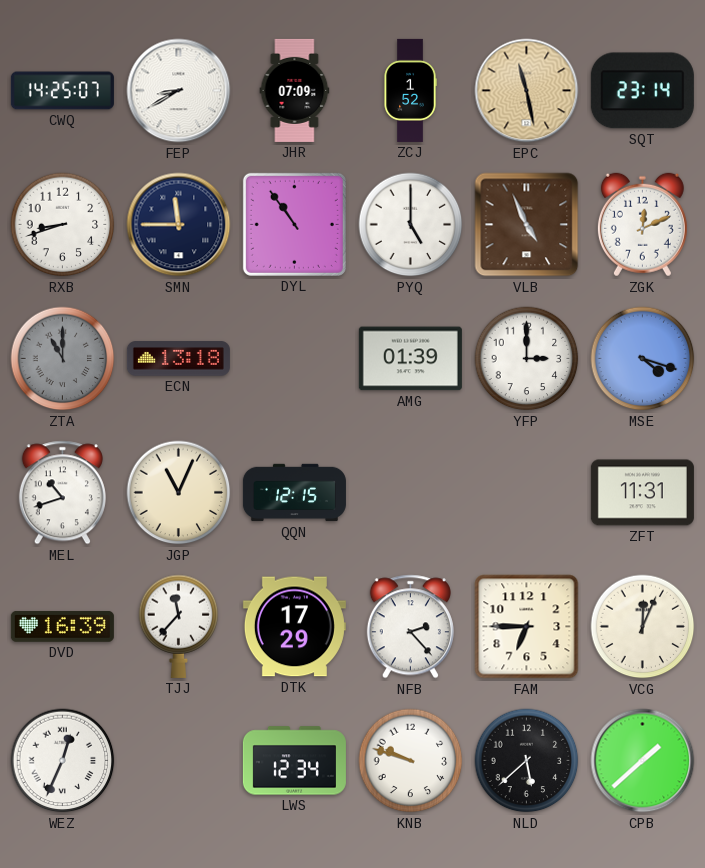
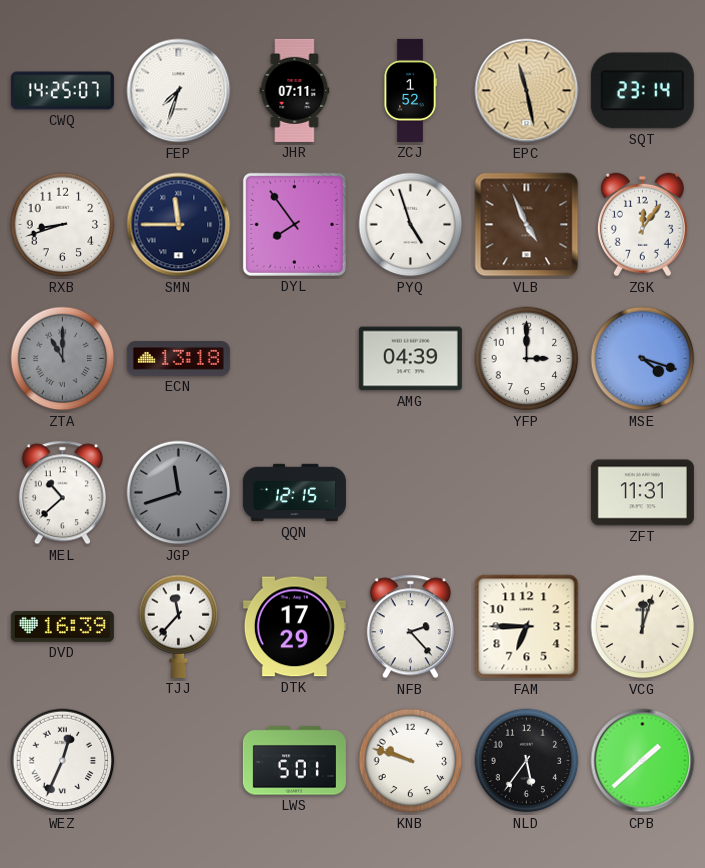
FEP: 8:40 -> 7:33 (179, 91)
JHR: 07:09 -> 07:11 (295, 90)
DYL: 10:54 -> 7:54 (294, 224)
PYQ: 5:00 -> 4:57 (411, 225)
ZGK: 12:11 -> 12:06 (642, 225)
AMG: 01:39 -> 04:39 (410, 359)
MEL: 10:42 -> 10:38 (62, 493)
JGP: 11:04 -> 11:42 (179, 493)
JGP dial: cream -> grey (179, 493)
VCG: 12:04 -> 12:03 (643, 627)
LWS: 12:34 -> 5:01 (294, 761)
NLD: 5:38 -> 5:36 (527, 761)
